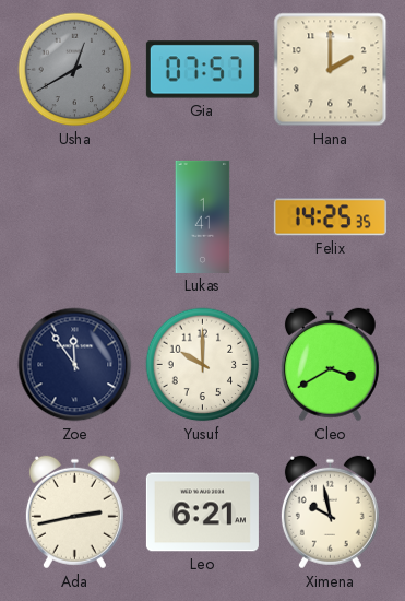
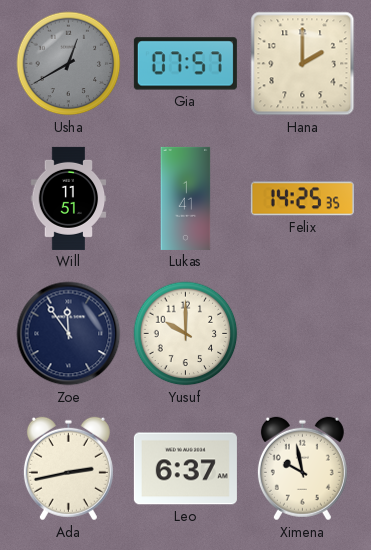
Will: none -> 11:51 (69, 198)
Cleo: 3:40 -> none (330, 365)
Leo: 6:21 -> 6:37 (185, 469)
